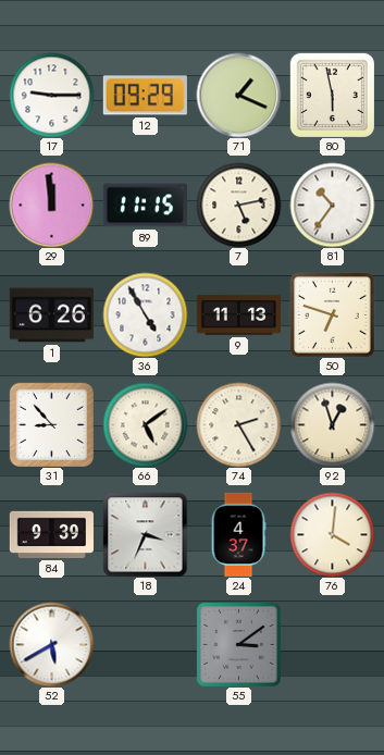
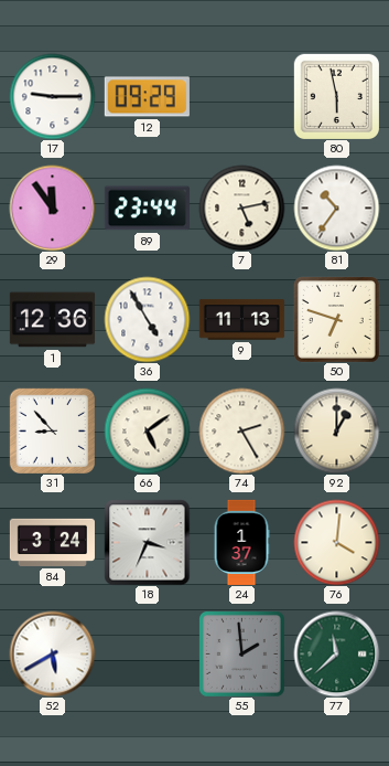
71: 1:19 -> none (238, 95)
29: 11:59 -> 11:54 (52, 208)
89: 11:15 -> 23:44 (147, 209)
1: 6:26 -> 12:36 (52, 320)
92: 12:57 -> 1:00 (336, 430)
84: 9:39 -> 3:24 (52, 542)
24: 4:37 -> 1:37 (241, 542)
55: 3:09 -> 1:59 (241, 653)
77: none -> 11:38 (336, 653)
